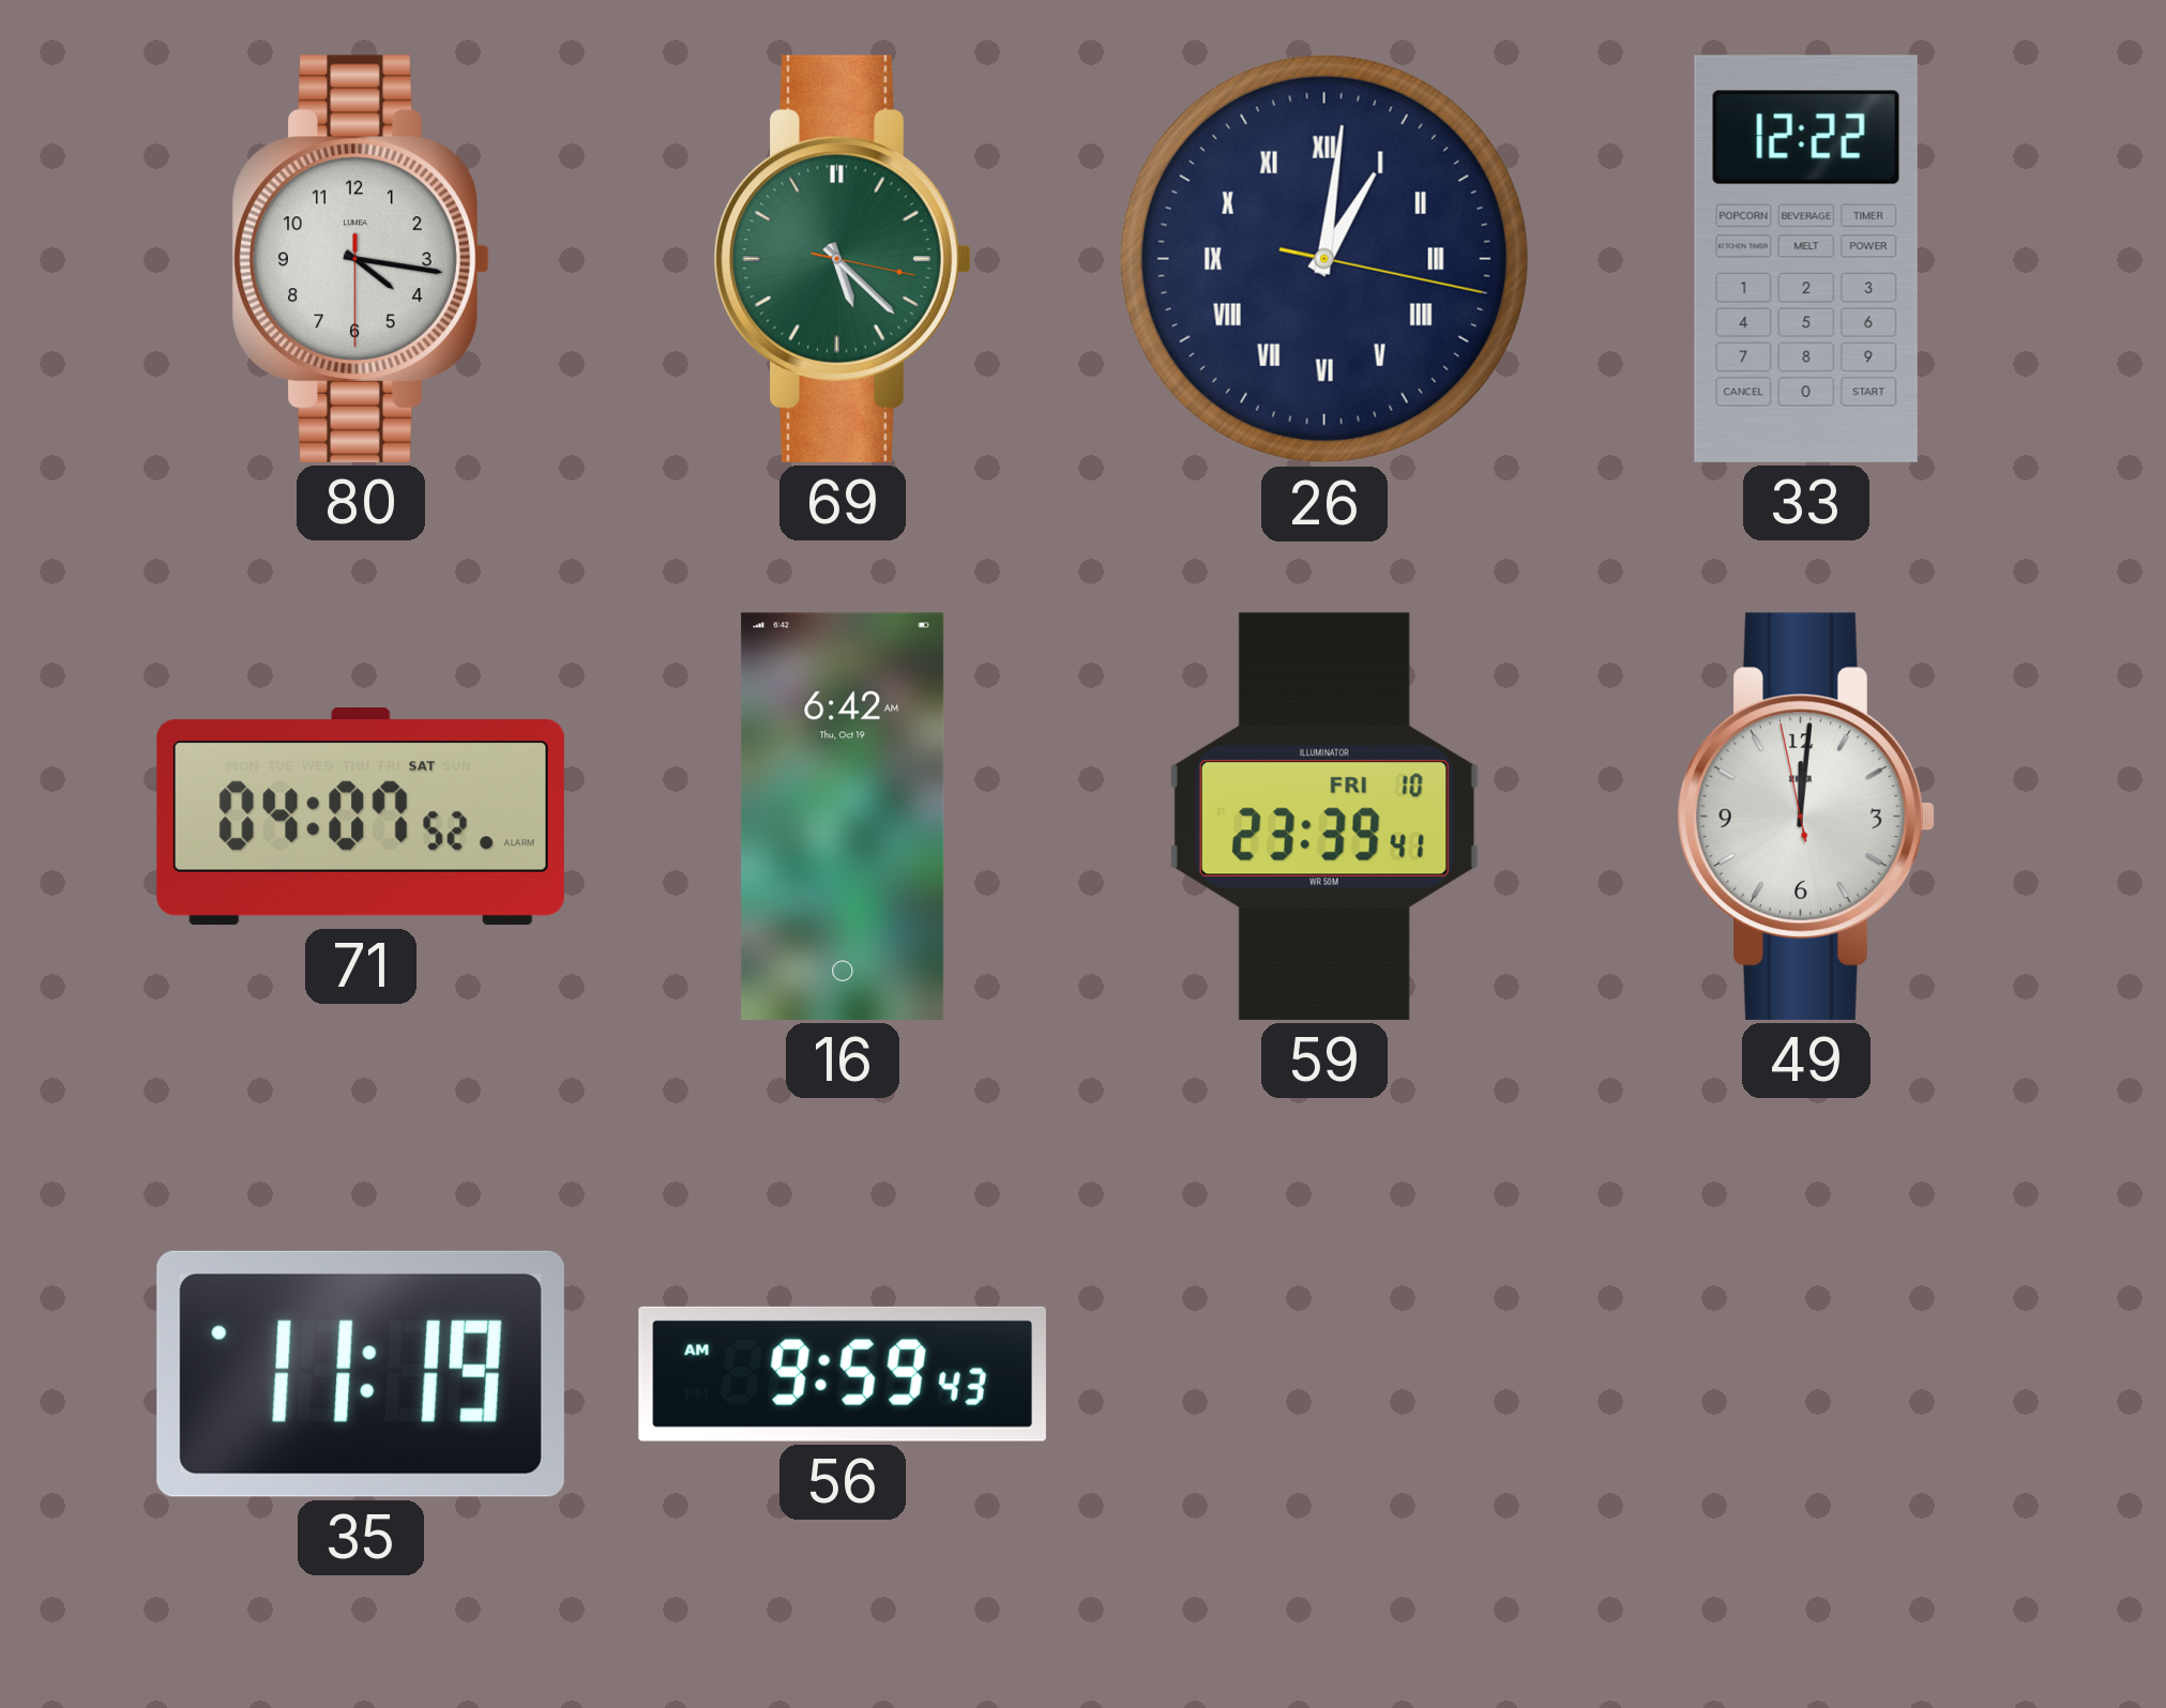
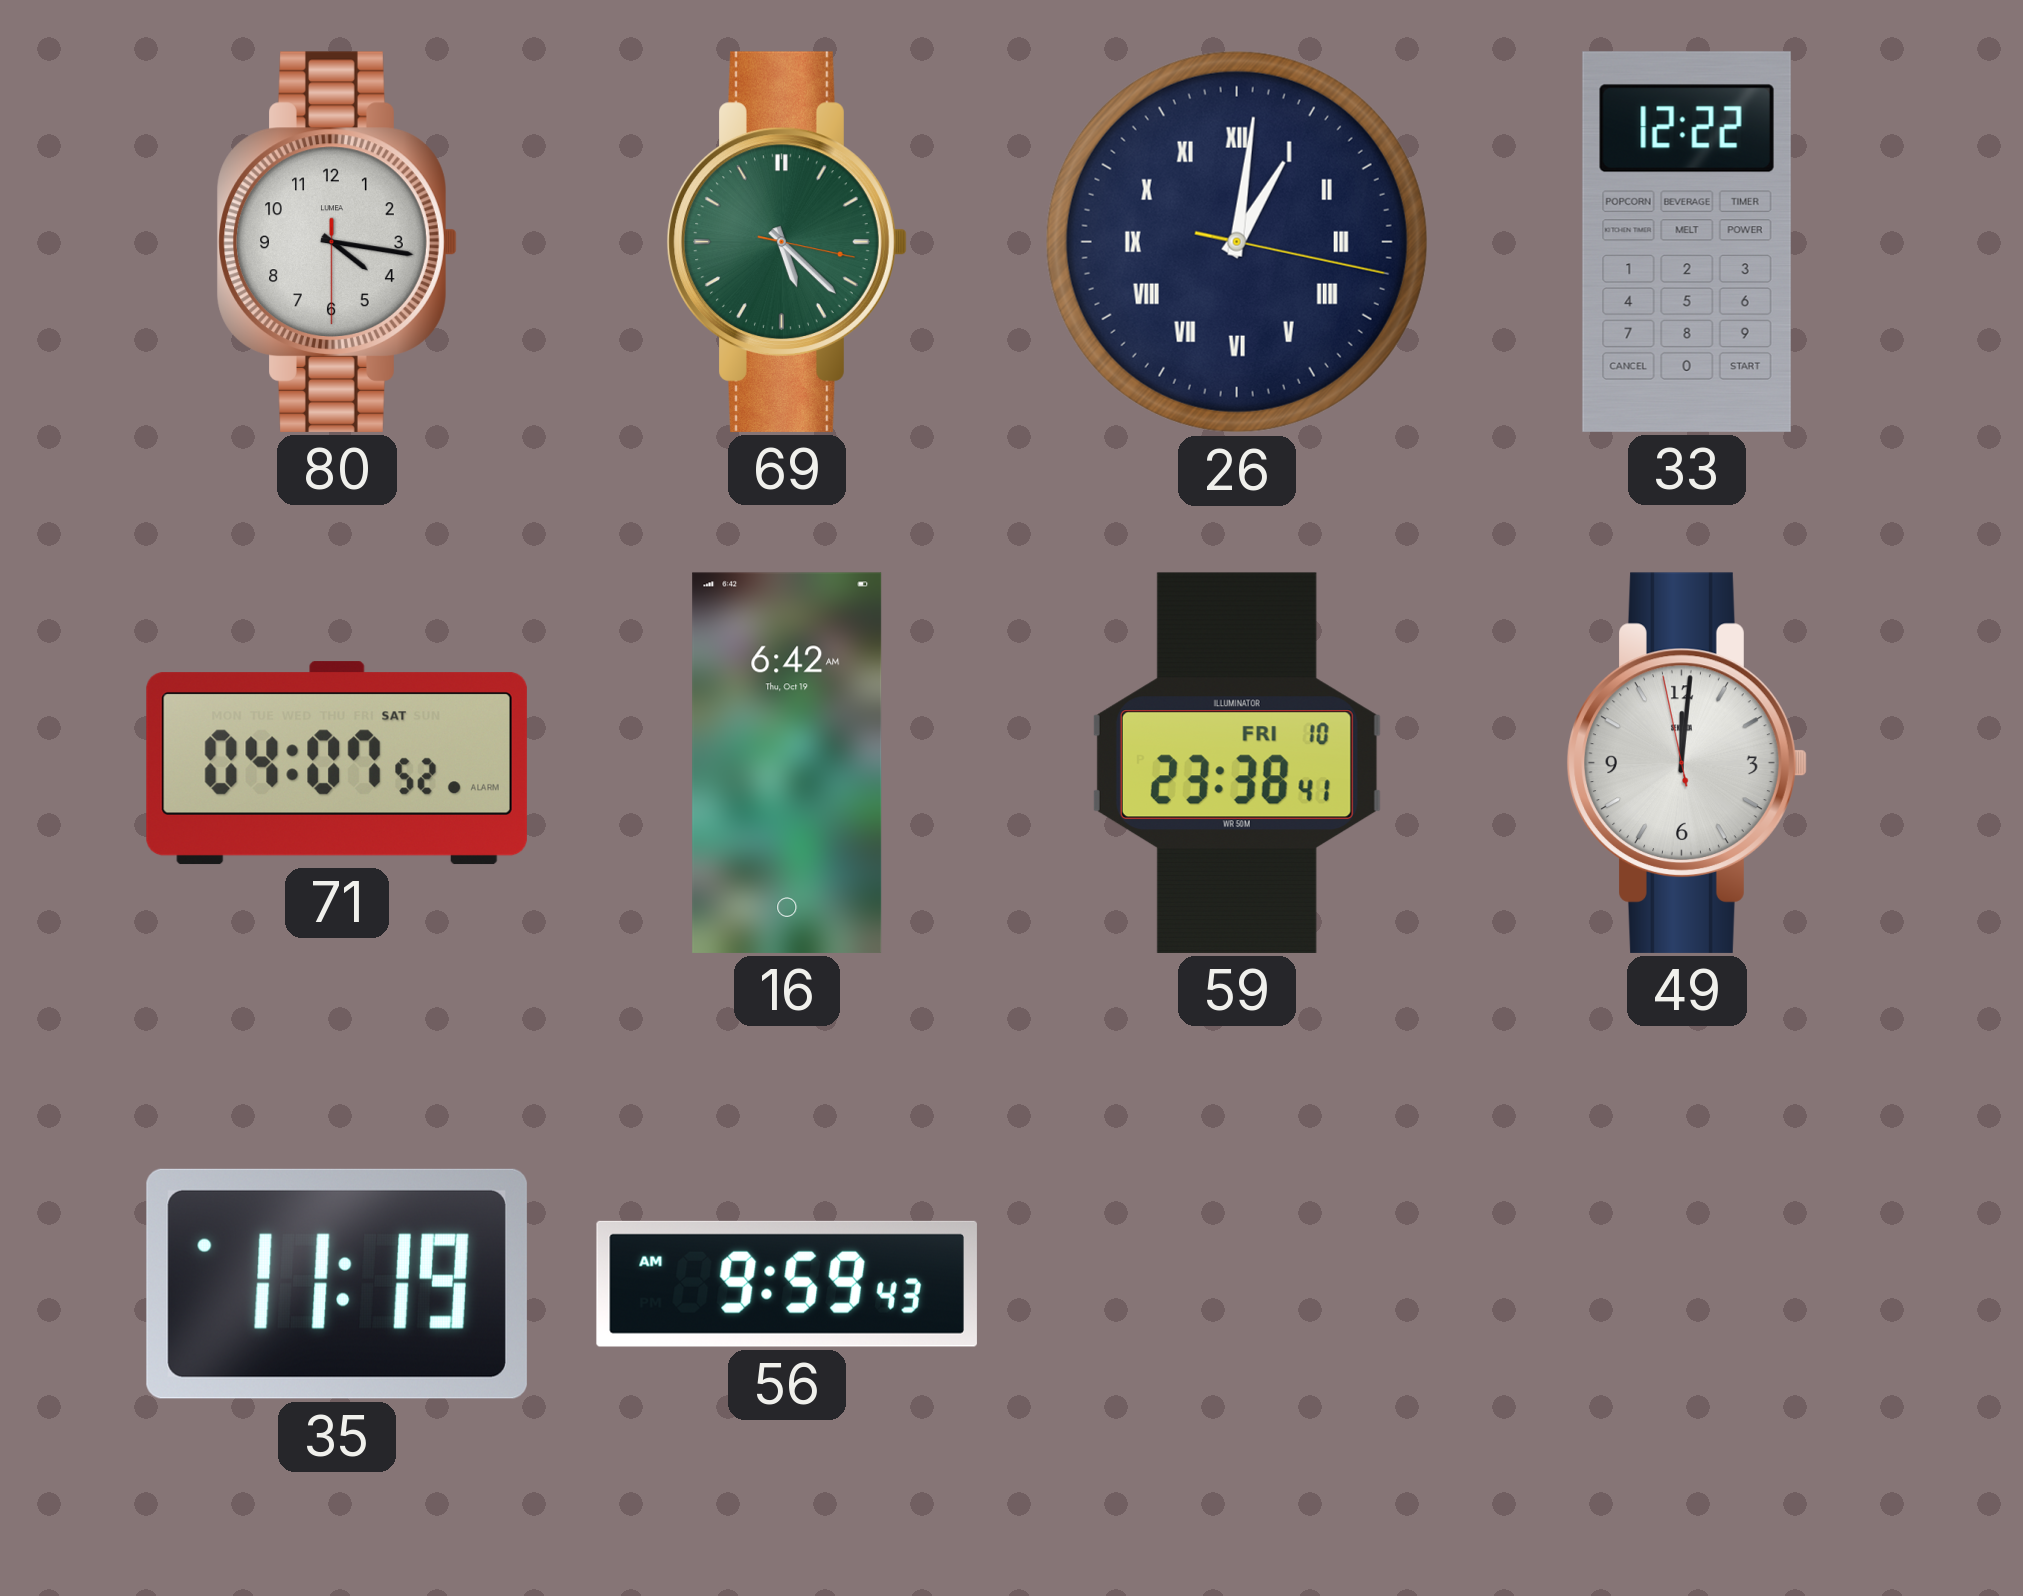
59: 23:39 -> 23:38 (1237, 763)
